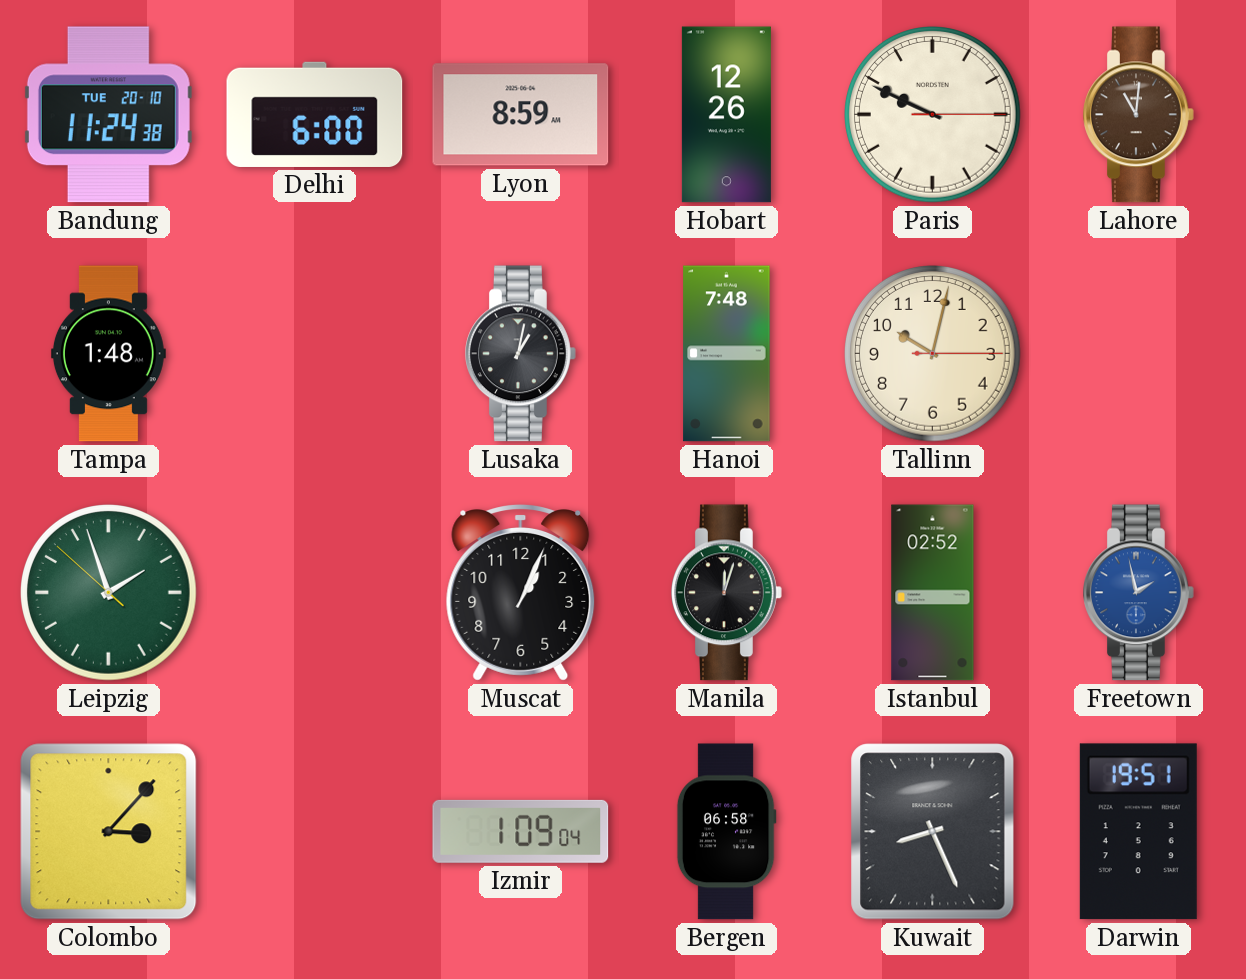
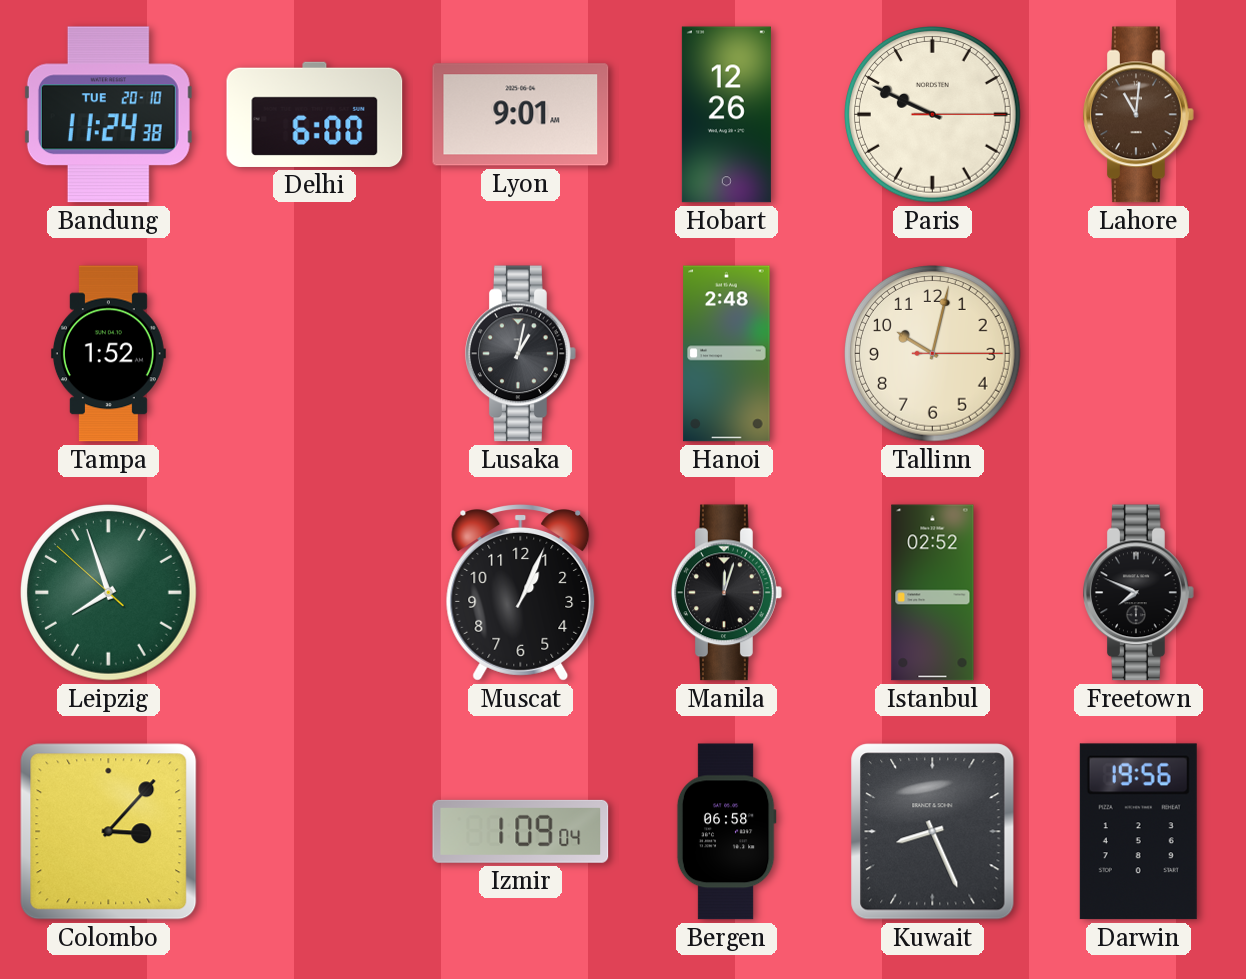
Lyon: 8:59 -> 9:01 (521, 115)
Tampa: 1:48 -> 1:52 (108, 354)
Hanoi: 7:48 -> 2:48 (727, 354)
Leipzig: 1:56 -> 7:56 (109, 593)
Freetown: 1:58 -> 7:49 (1139, 593)
Freetown dial: blue -> black (1139, 593)
Darwin: 19:51 -> 19:56 (1138, 832)
